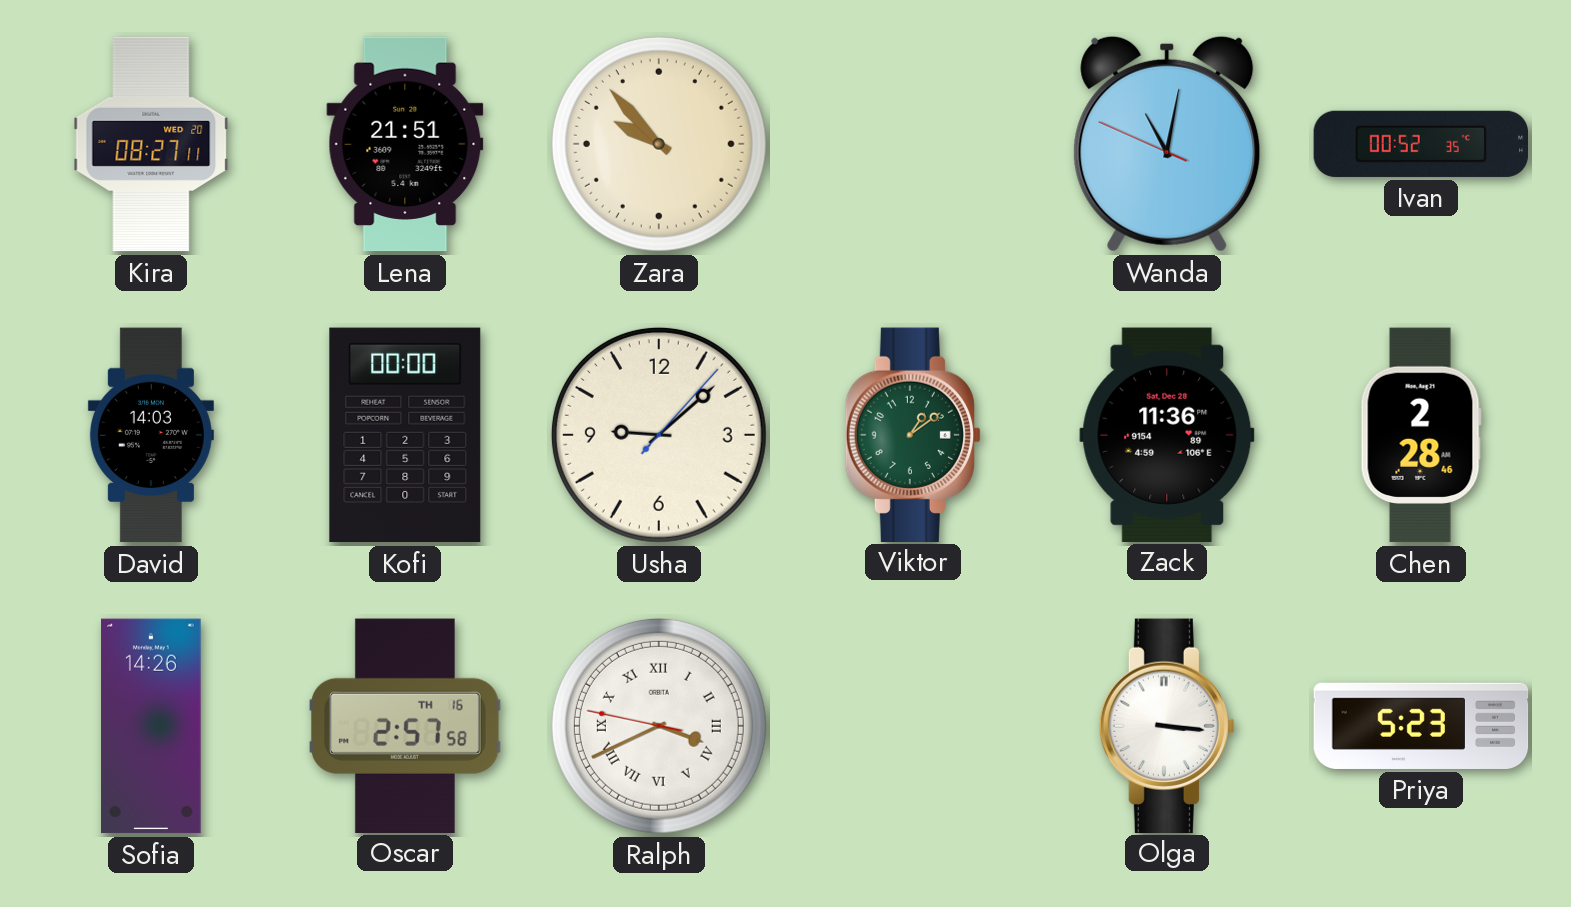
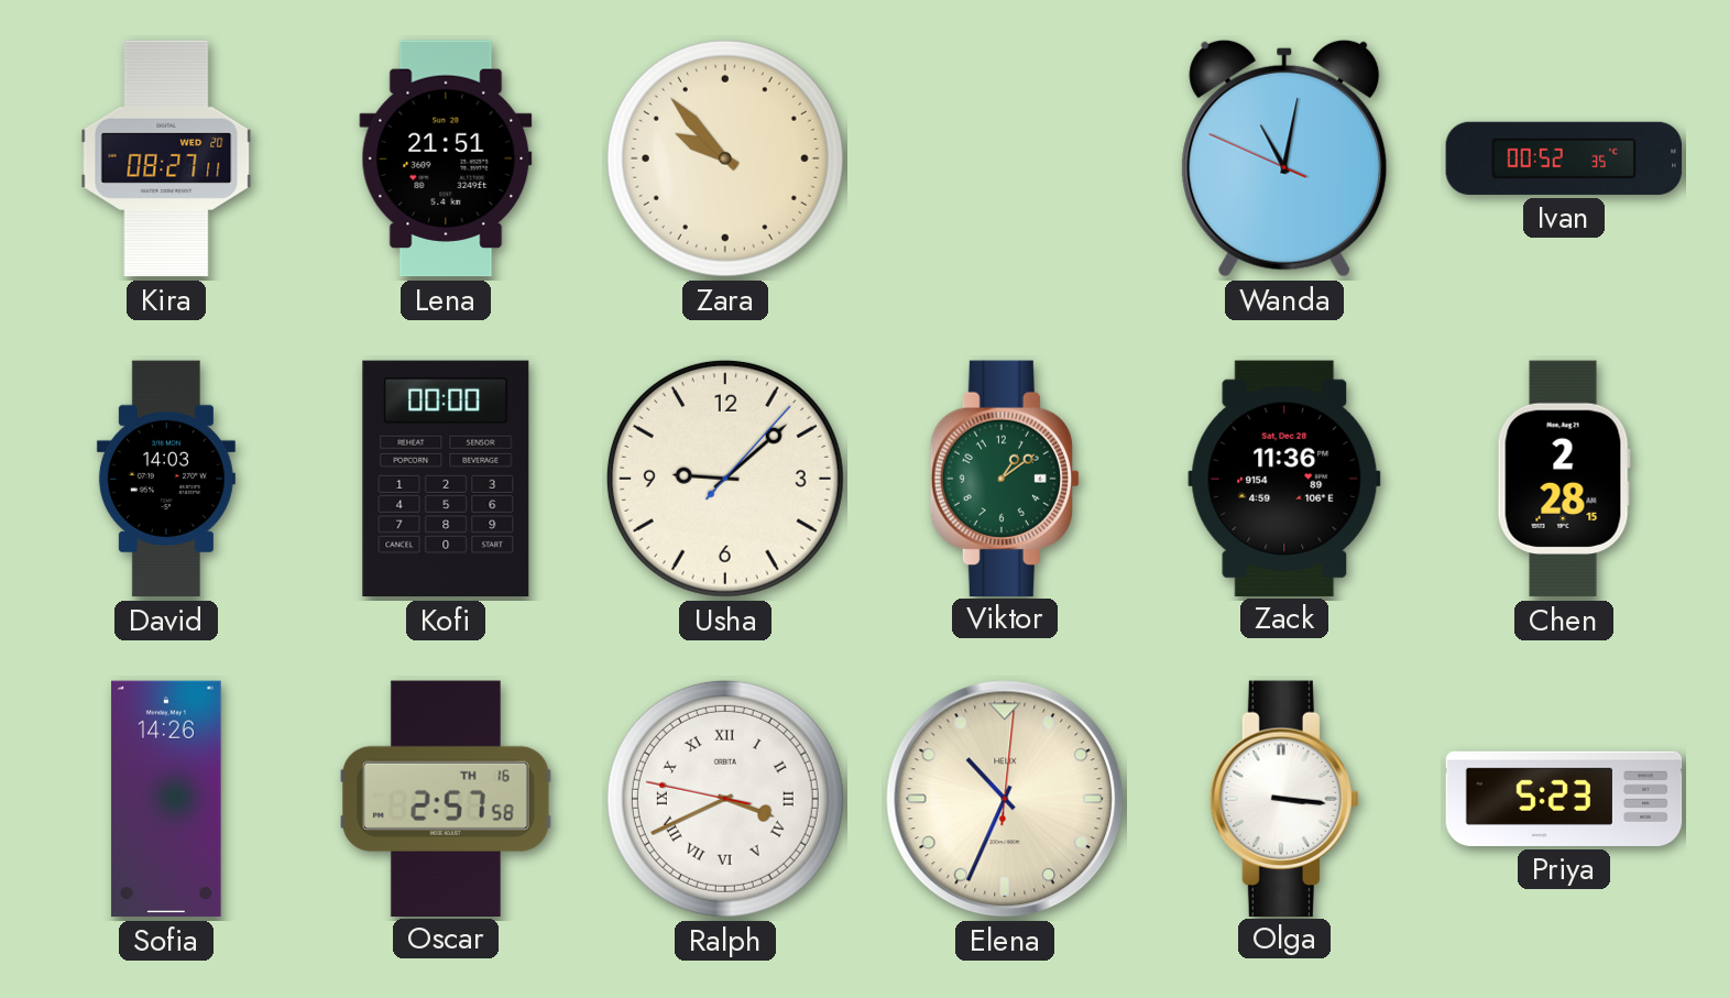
Chen: 2:28:46 -> 2:28:15 (1564, 479)
Elena: none -> 10:34 (1005, 799)
